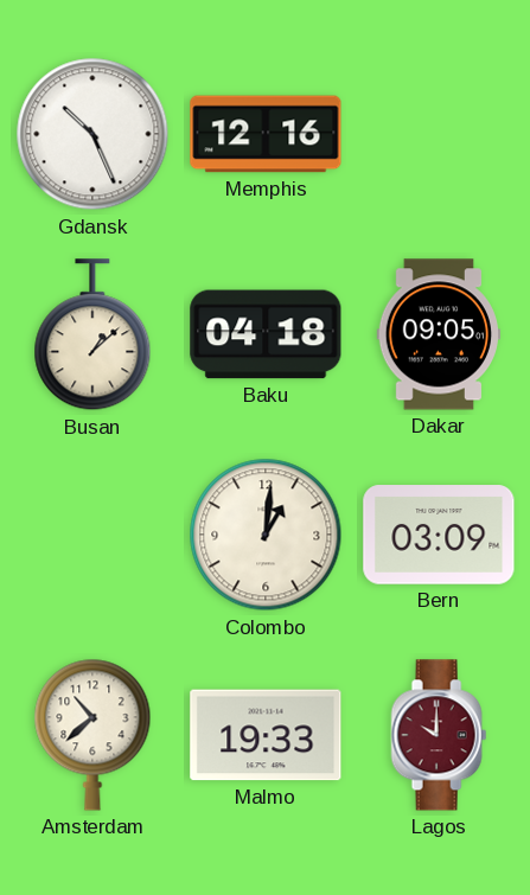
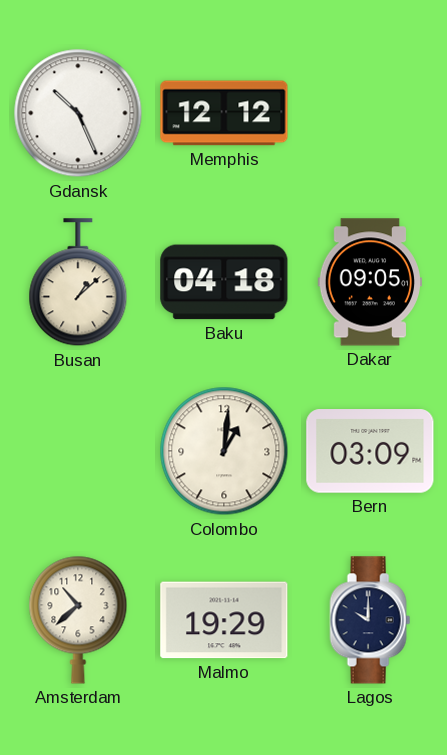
Memphis: 12:16 -> 12:12 (224, 113)
Malmo: 19:33 -> 19:29 (224, 620)
Lagos dial: burgundy -> navy (370, 620)
